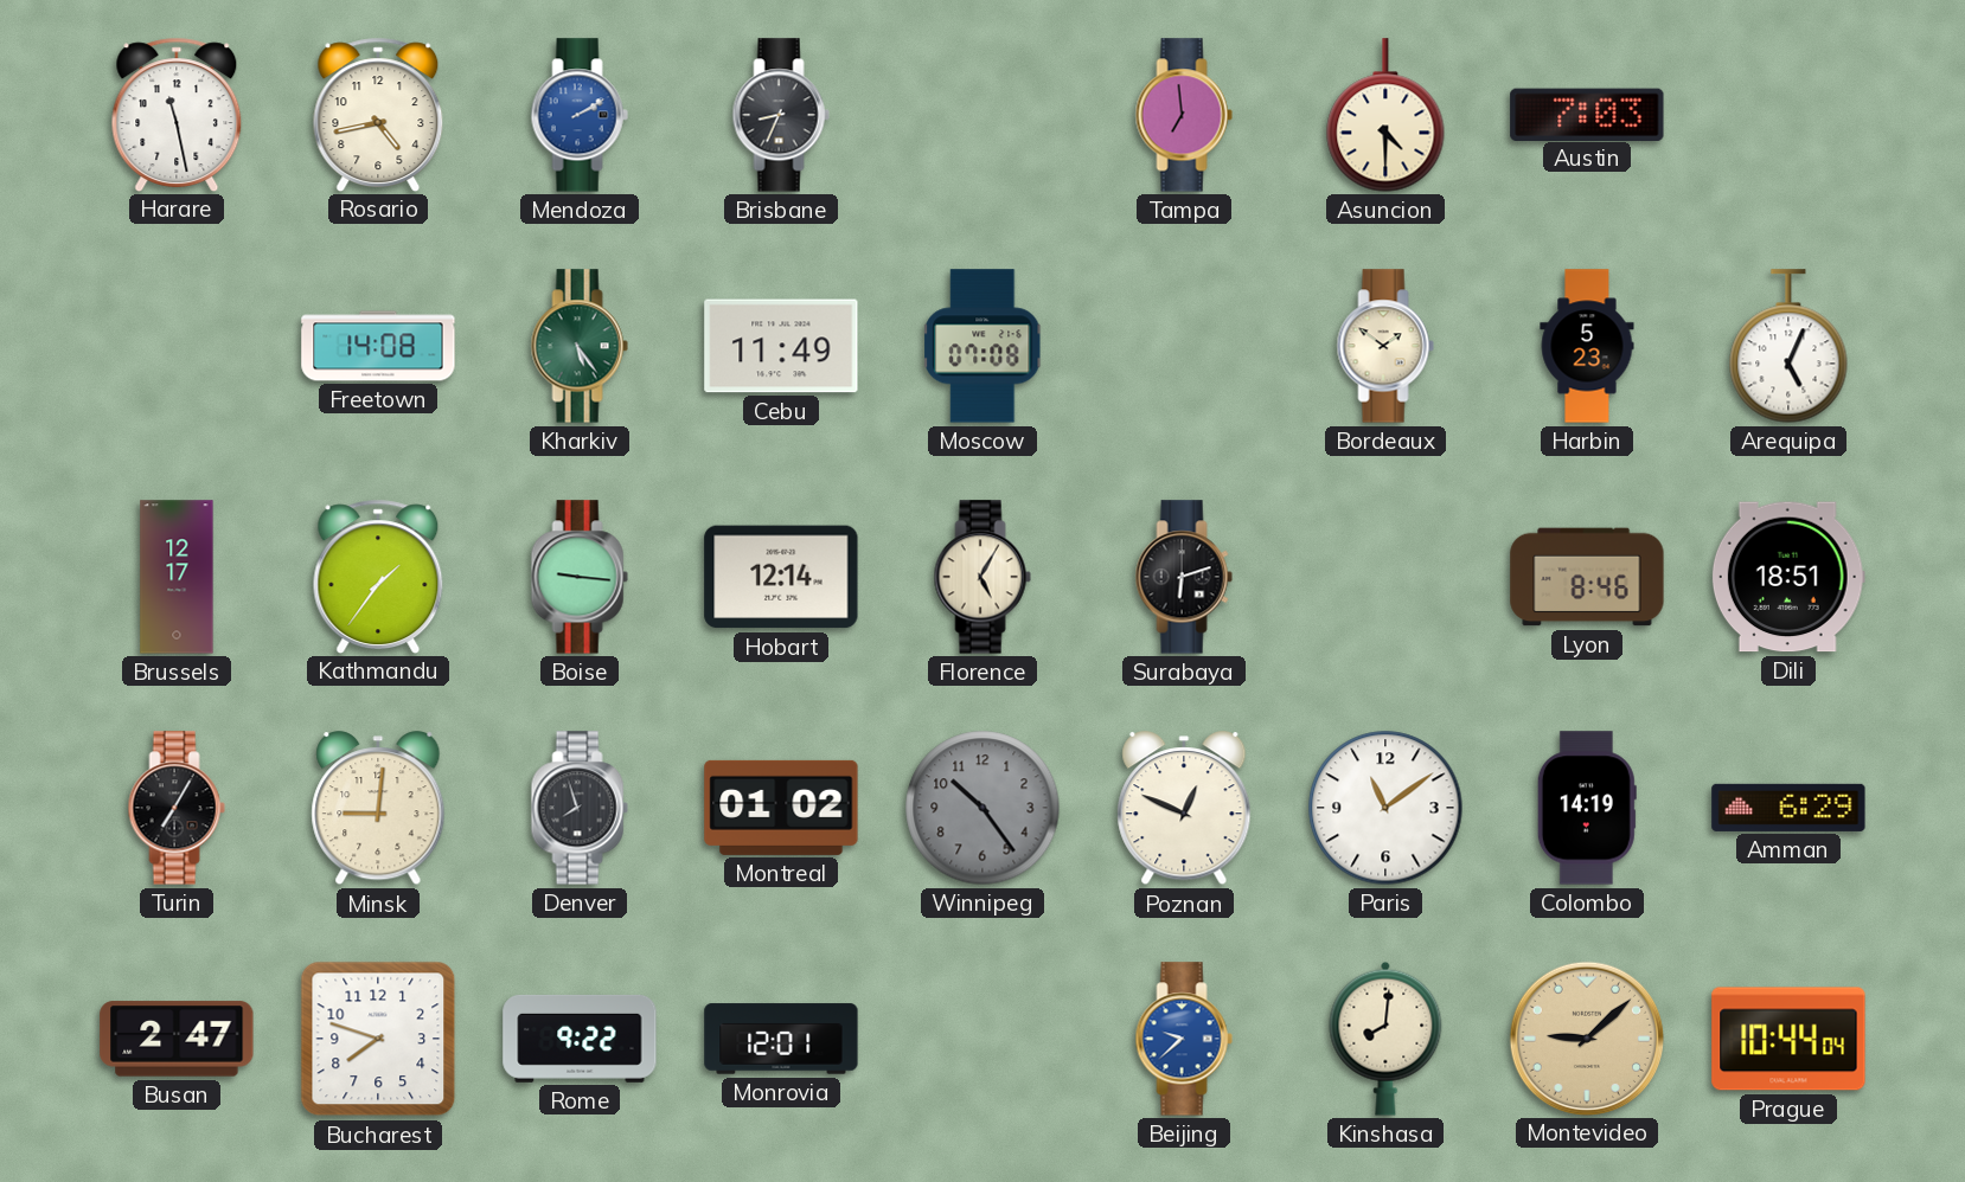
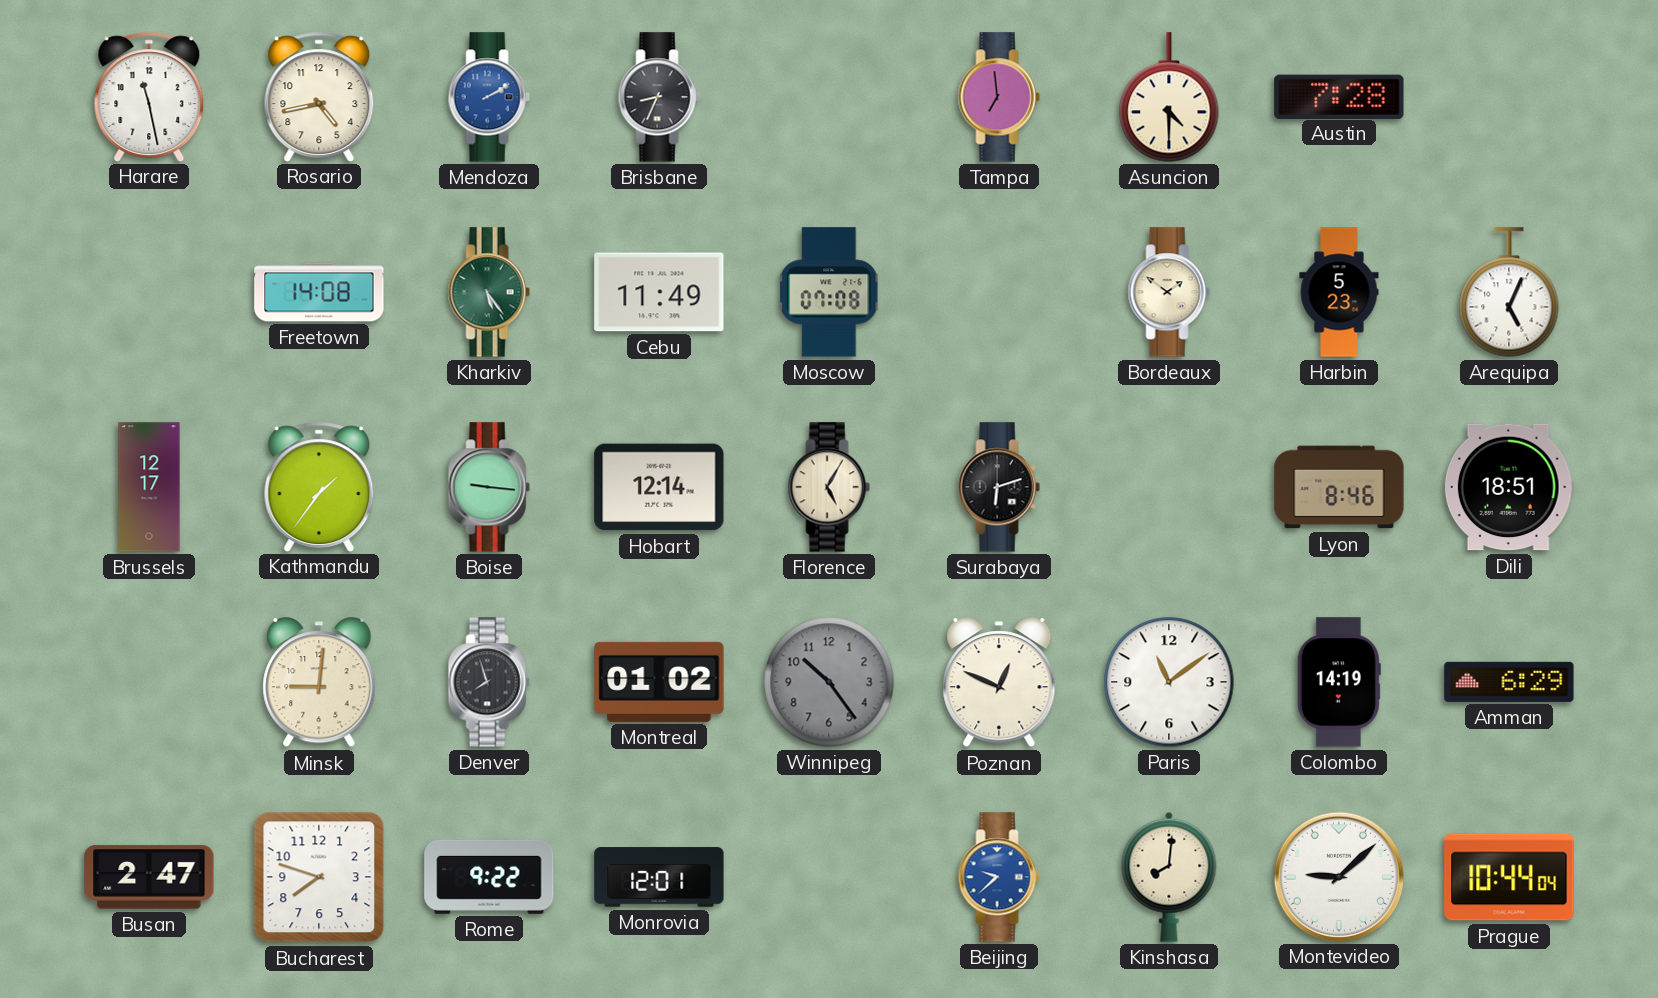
Austin: 7:03 -> 7:28 (1339, 96)
Turin: 7:05 -> none (177, 808)
Montevideo dial: champagne -> white (1338, 876)
